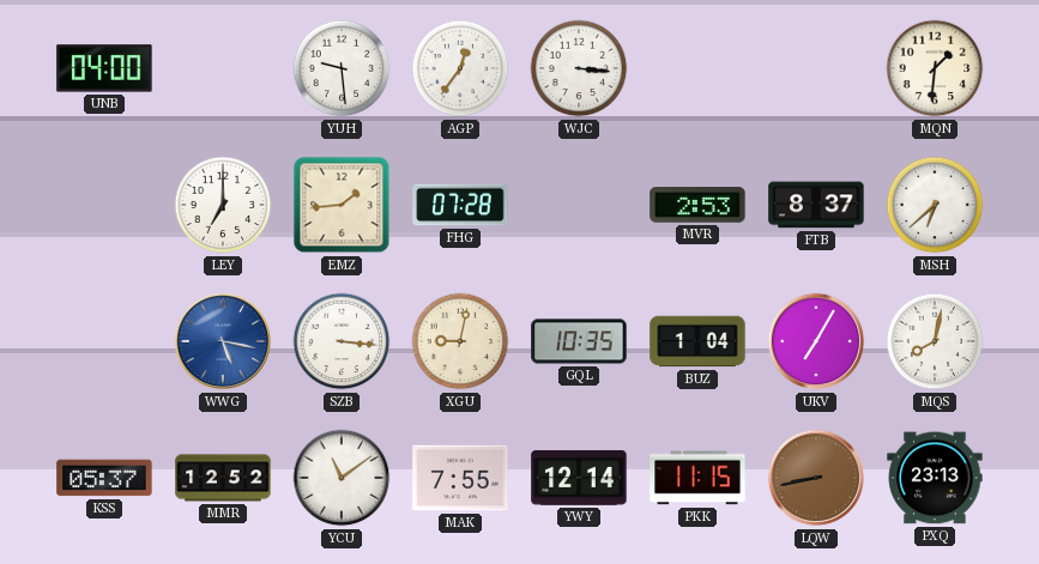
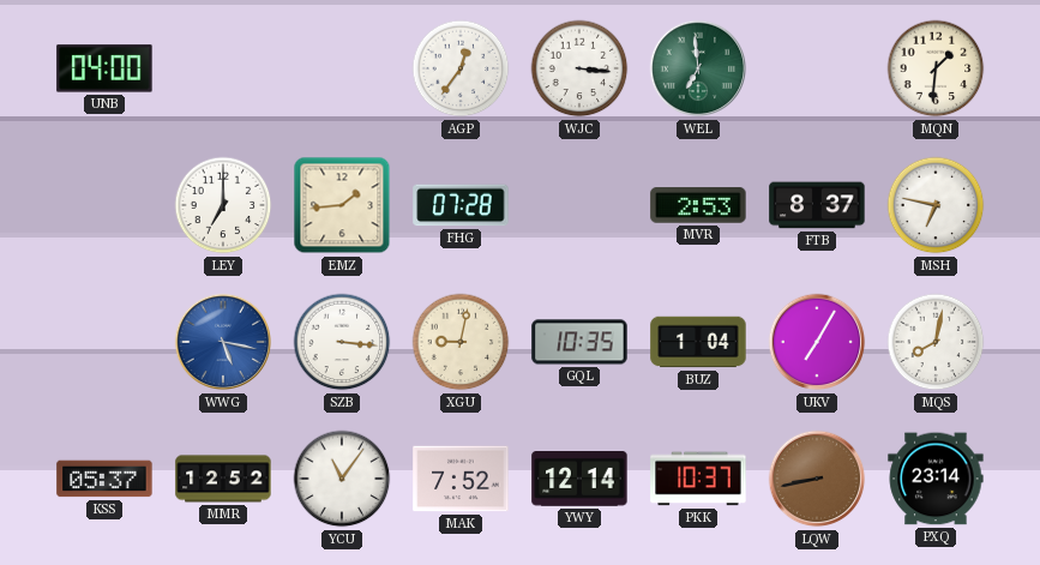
YUH: 9:29 -> none (342, 68)
WEL: none -> 6:59 (698, 68)
MSH: 6:38 -> 6:47 (936, 205)
YCU: 11:09 -> 11:06 (342, 479)
MAK: 7:55 -> 7:52 (461, 479)
PKK: 11:15 -> 10:37 (698, 479)
PXQ: 23:13 -> 23:14 (936, 479)
